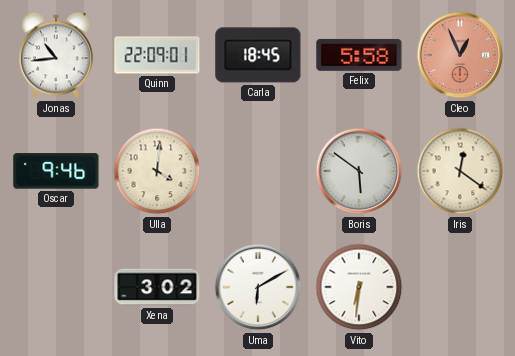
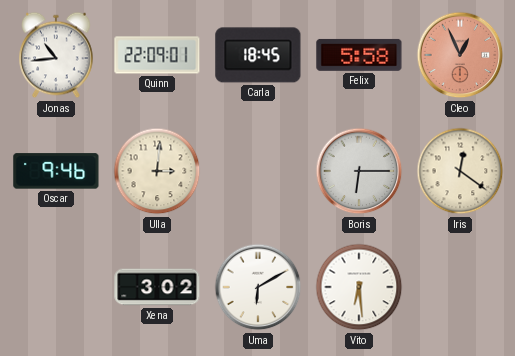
Ulla: 4:01 -> 3:01 (157, 171)
Boris: 5:51 -> 6:15 (359, 171)
Vito: 6:31 -> 6:29 (359, 287)
